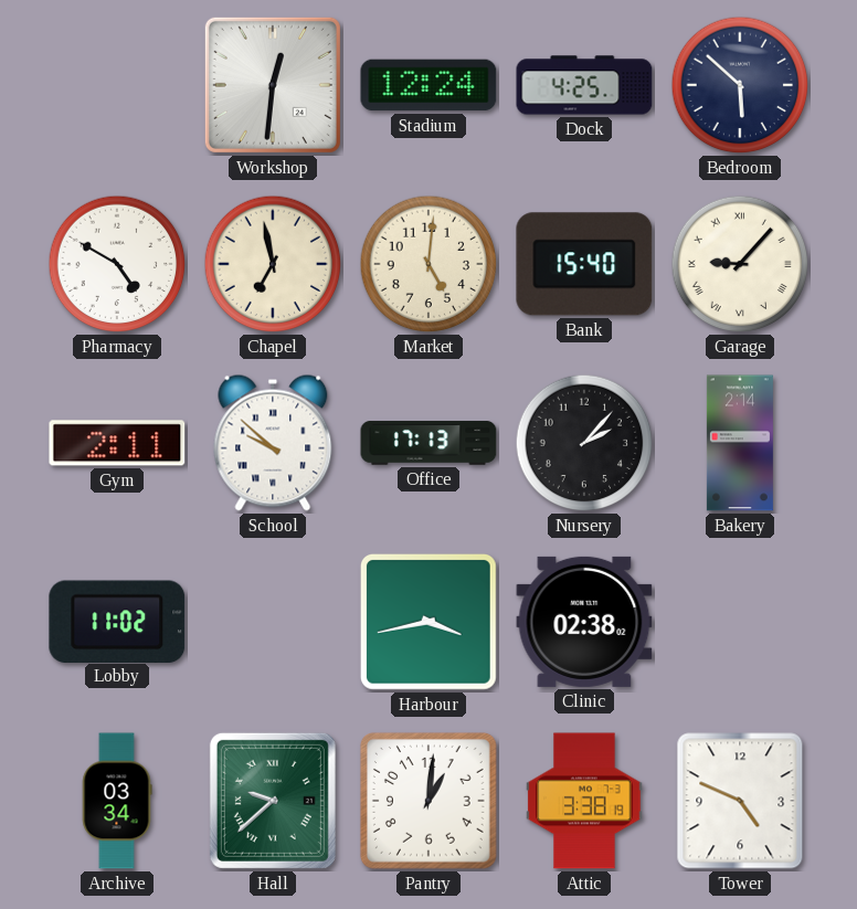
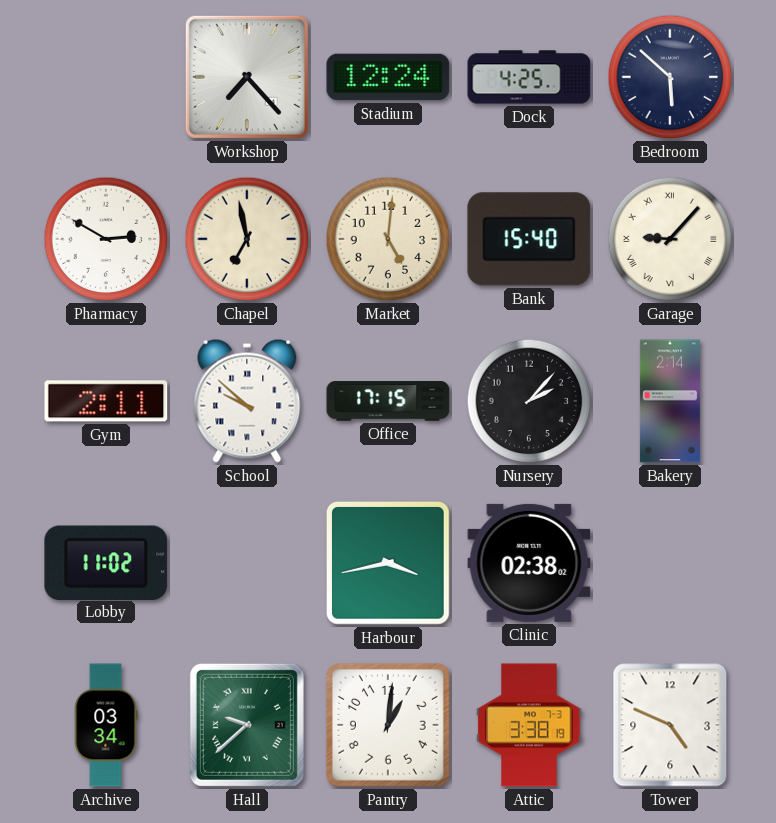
Workshop: 12:31 -> 7:23 (247, 77)
Pharmacy: 4:50 -> 2:50 (106, 239)
Office: 17:13 -> 17:15 (388, 401)
